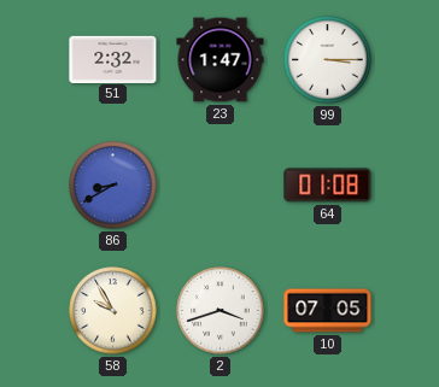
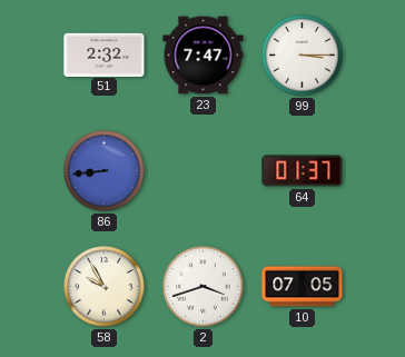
23: 1:47 -> 7:47 (204, 56)
86: 8:40 -> 8:44 (105, 171)
64: 01:08 -> 01:37 (303, 171)
